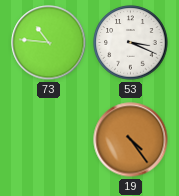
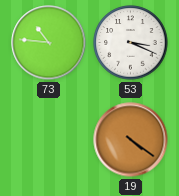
19: 4:24 -> 4:21 (131, 140)
